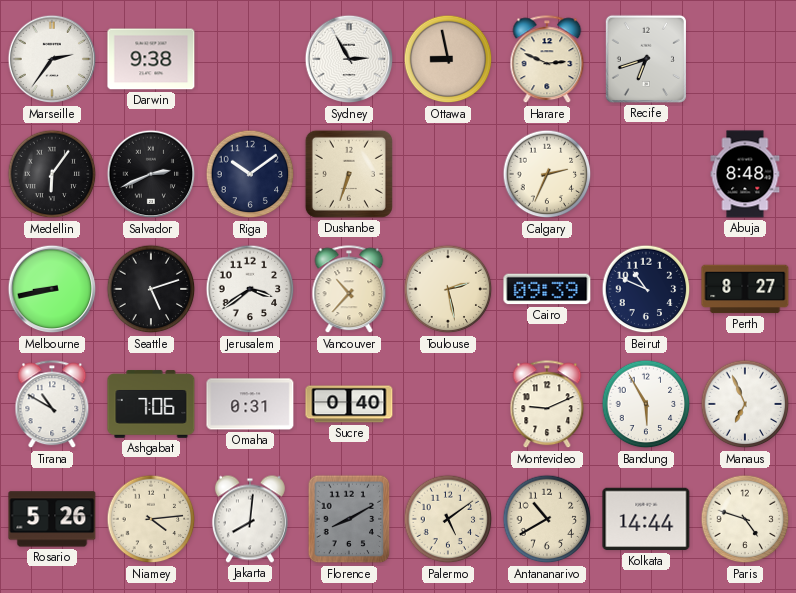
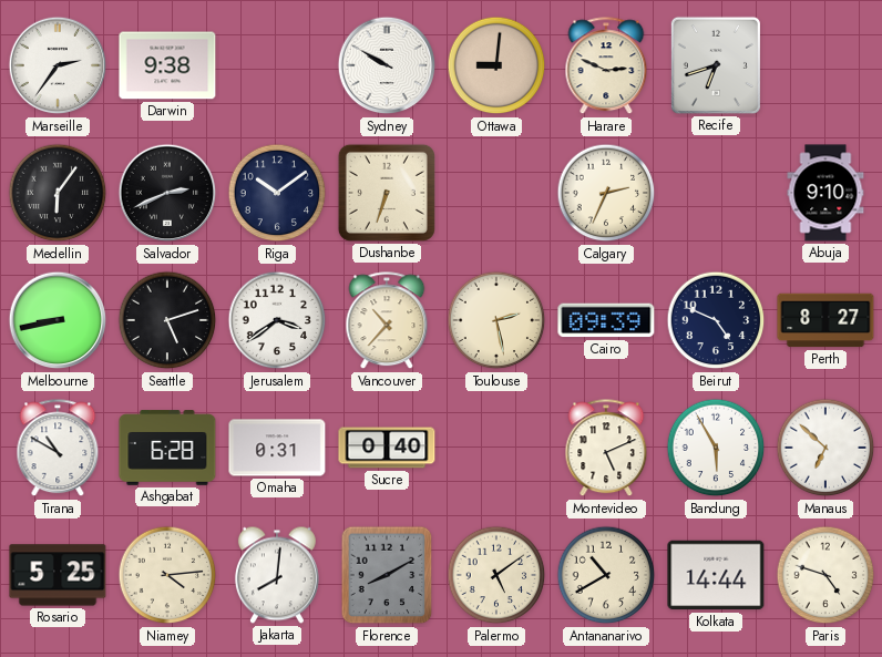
Sydney: 2:55 -> 9:50 (387, 65)
Ottawa: 8:58 -> 9:01 (496, 65)
Abuja: 8:48 -> 9:10 (825, 193)
Beirut: 10:49 -> 4:49 (716, 320)
Ashgabat: 7:06 -> 6:28 (167, 448)
Montevideo: 9:11 -> 5:11 (606, 449)
Manaus: 6:56 -> 6:52 (825, 448)
Rosario: 5:26 -> 5:25 (58, 575)
